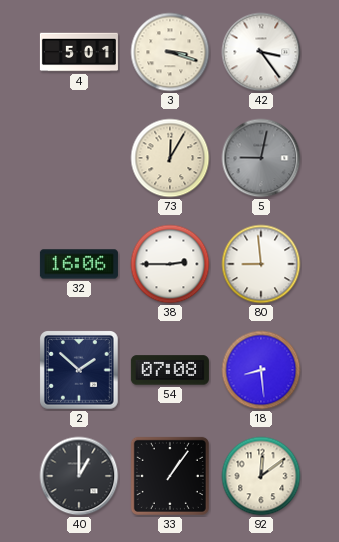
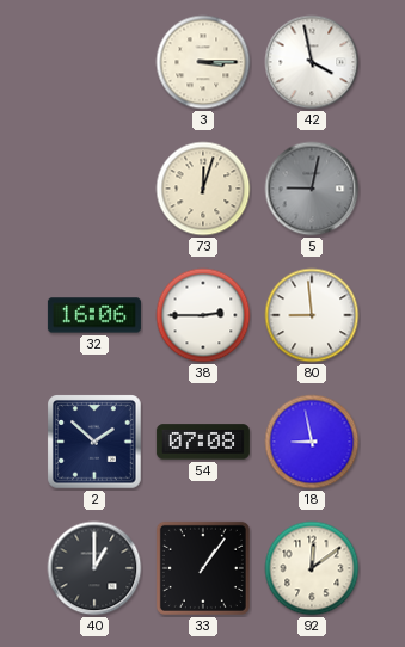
4: 5:01 -> none (79, 52)
3: 3:18 -> 3:15 (203, 62)
42: 3:24 -> 3:58 (312, 62)
73: 12:05 -> 12:03 (203, 189)
18: 8:29 -> 8:58 (312, 442)
